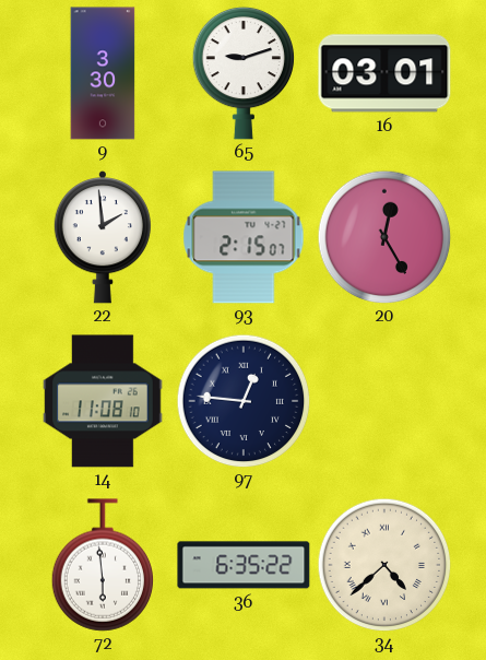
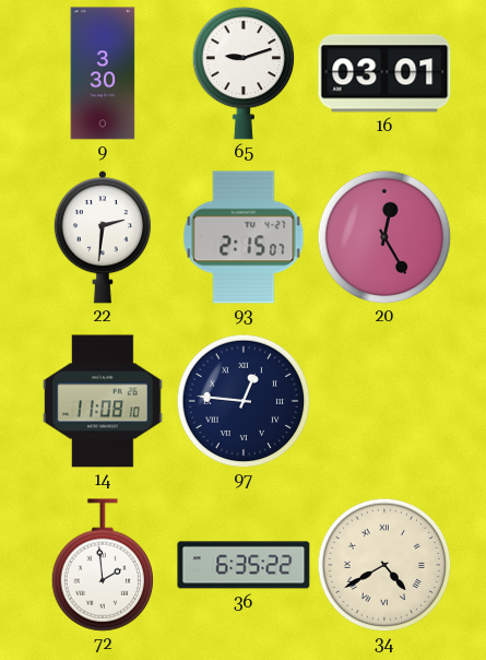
22: 1:59 -> 2:31 (102, 237)
72: 5:59 -> 1:59 (103, 565)
34: 4:38 -> 4:40 (384, 565)
